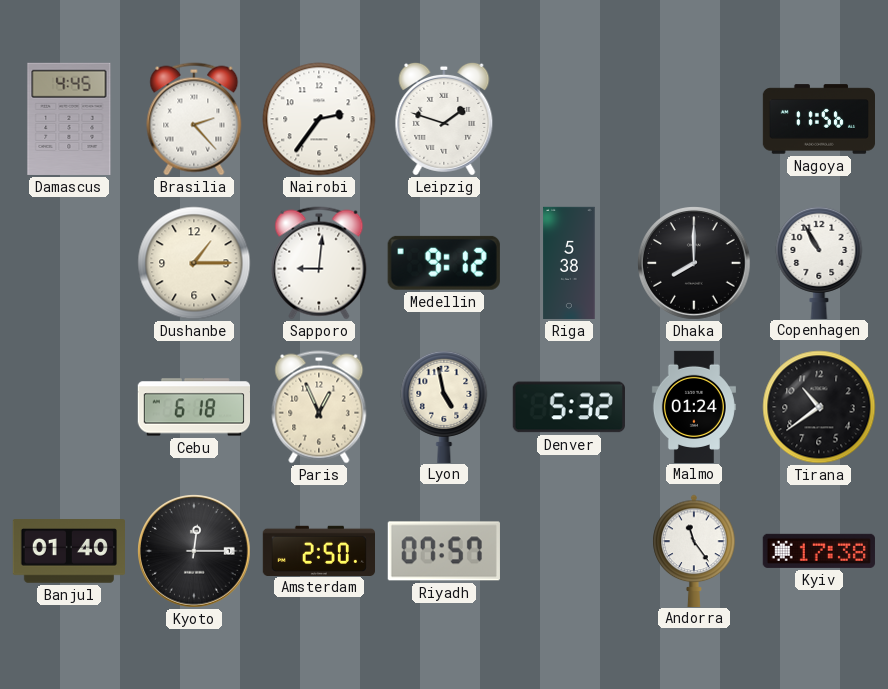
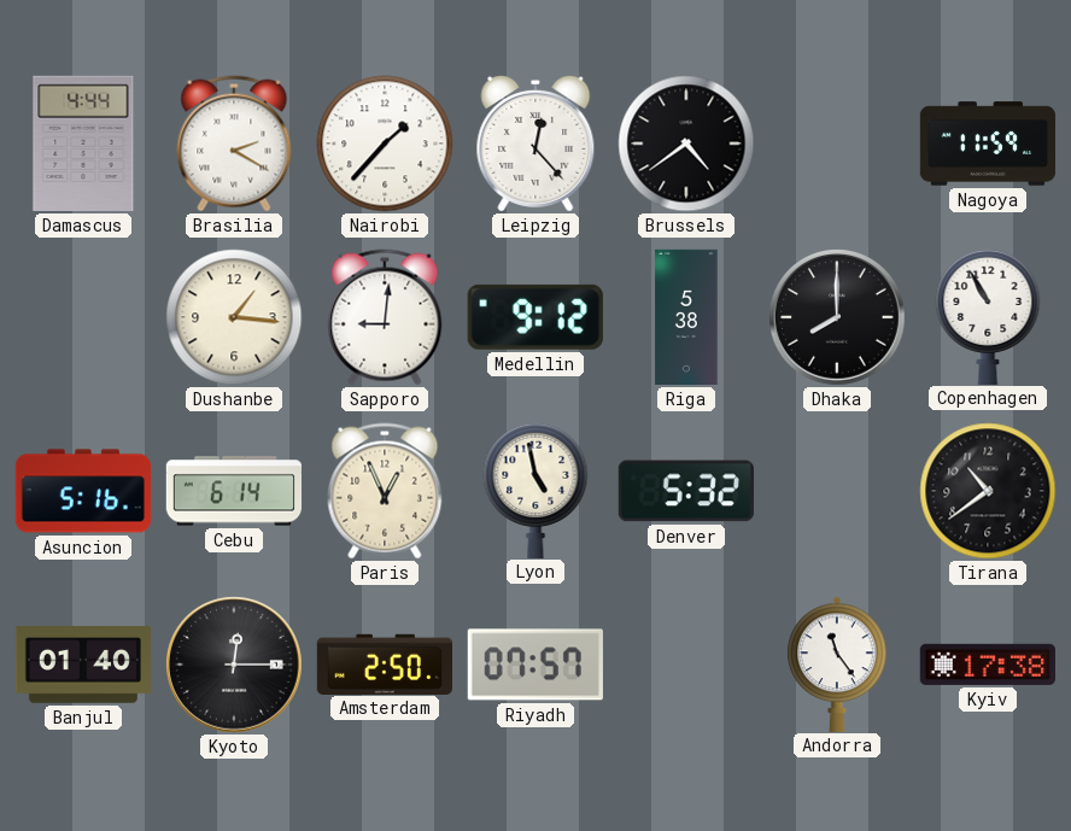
Damascus: 4:45 -> 4:44 (83, 144)
Brasilia: 2:23 -> 2:20 (234, 144)
Nairobi: 2:36 -> 1:37 (385, 144)
Leipzig: 1:48 -> 12:23 (535, 144)
Brussels: none -> 4:39 (686, 144)
Nagoya: 11:56 -> 11:59 (987, 144)
Dushanbe: 1:15 -> 1:16 (234, 317)
Asuncion: none -> 5:16 (83, 491)
Cebu: 6:18 -> 6:14 (233, 491)
Malmo: 01:24 -> none (694, 406)
